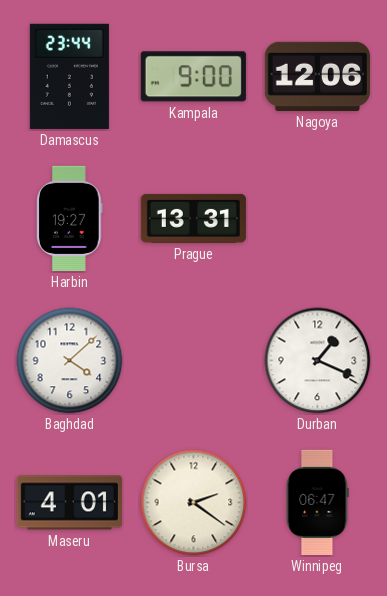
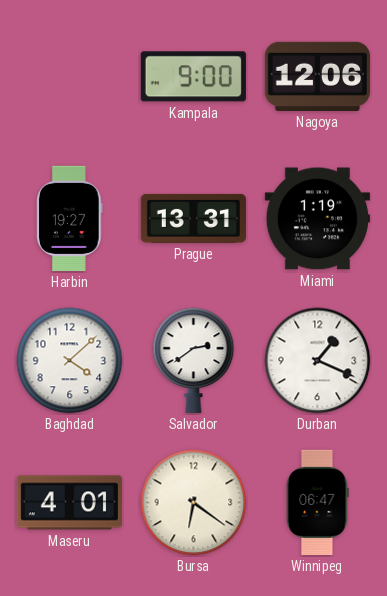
Damascus: 23:44 -> none (69, 76)
Miami: none -> 1:19 (317, 219)
Salvador: none -> 2:39 (194, 360)
Bursa: 2:21 -> 6:21 (194, 503)
